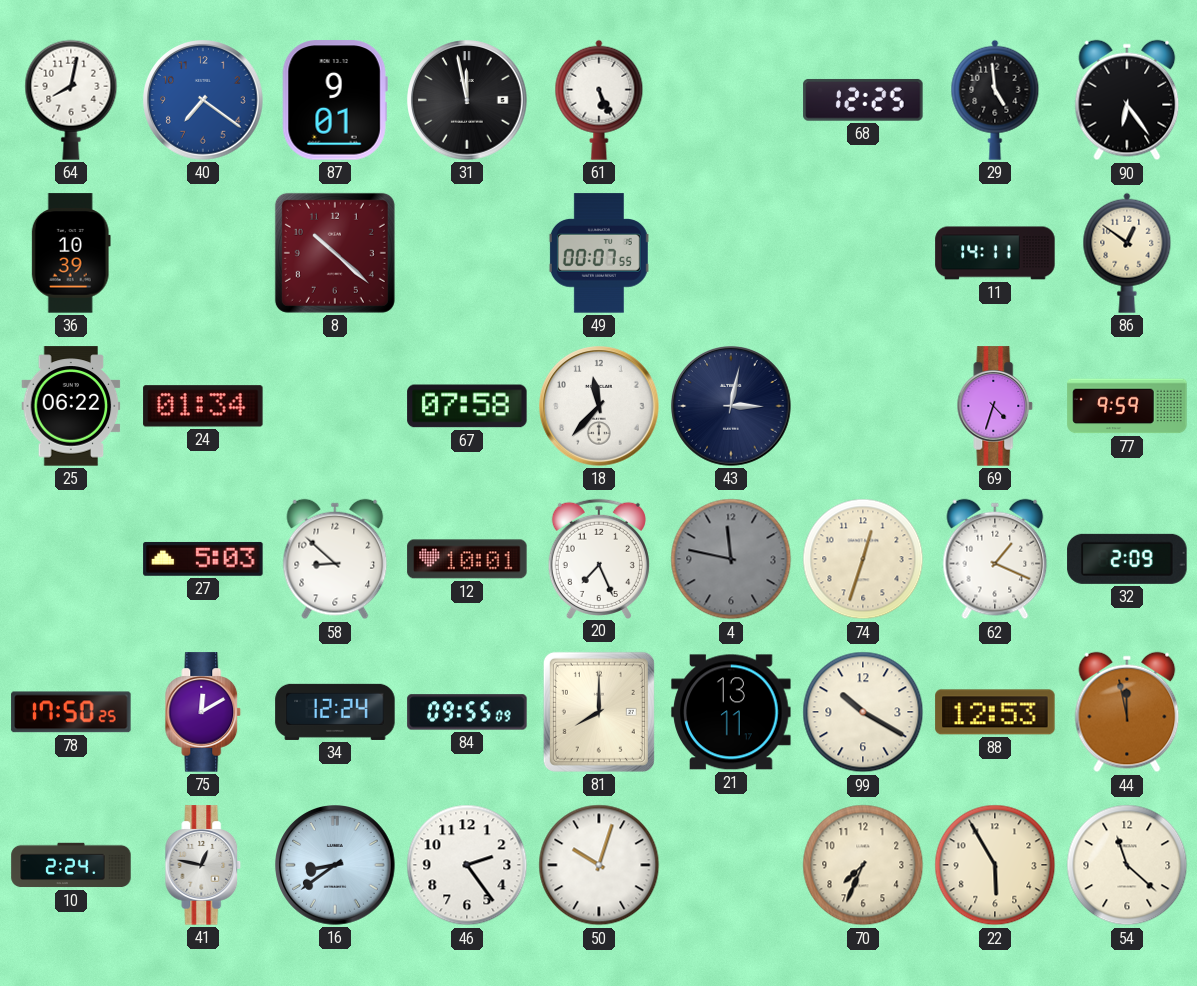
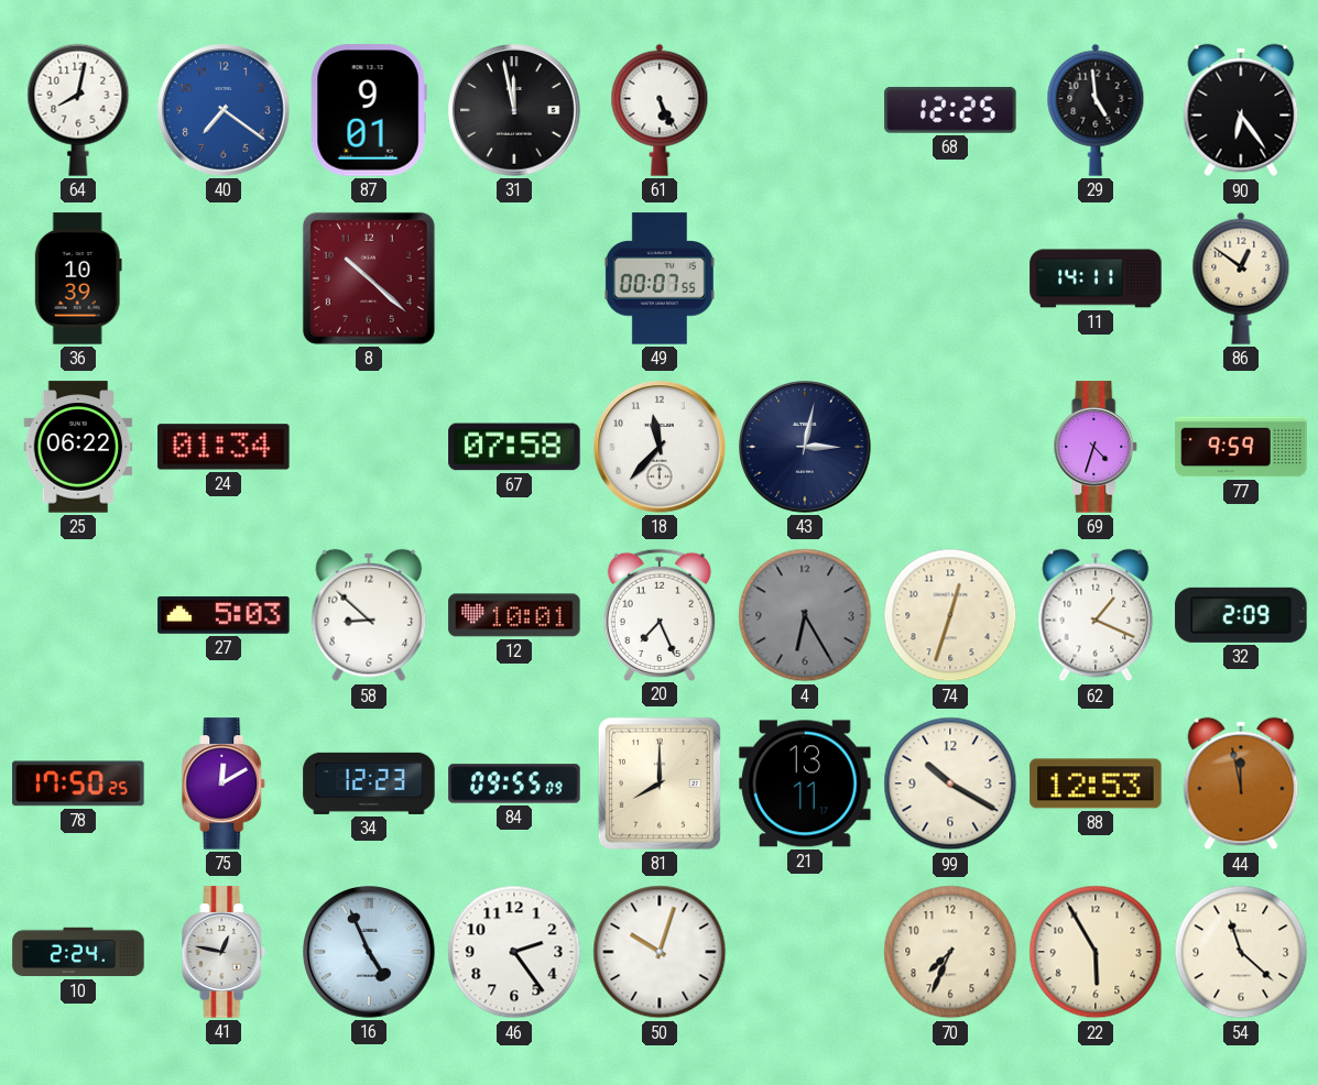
4: 11:47 -> 6:25 (805, 615)
34: 12:24 -> 12:23 (369, 783)
16: 8:39 -> 4:56 (369, 952)
